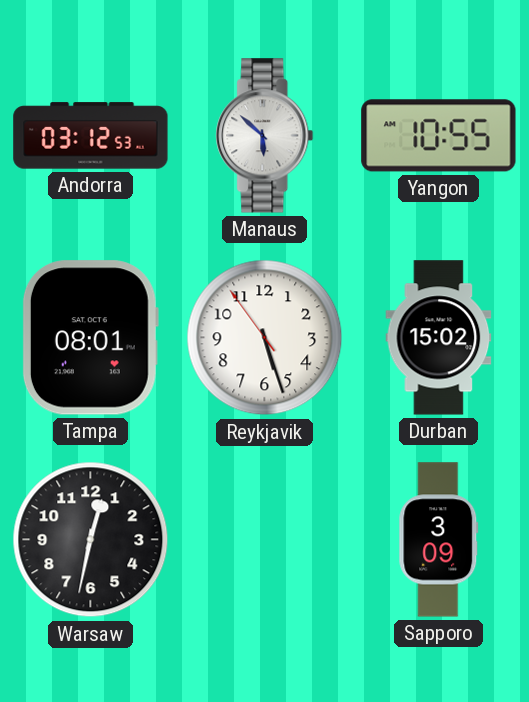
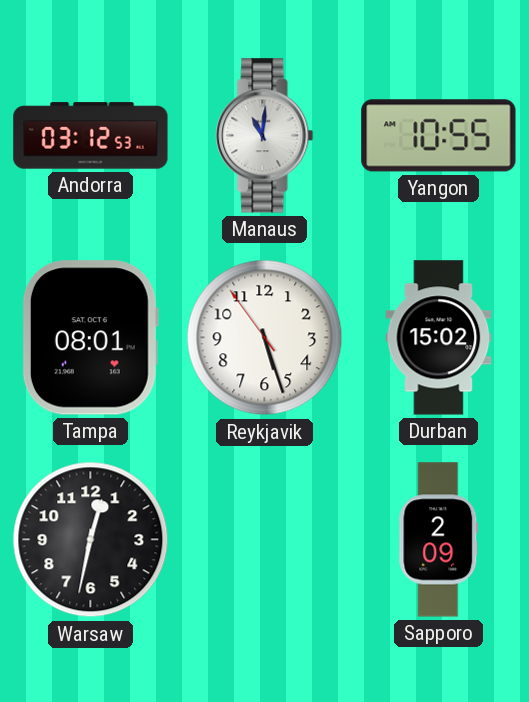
Manaus: 5:52 -> 11:01 (265, 136)
Sapporo: 3:09 -> 2:09 (439, 540)
